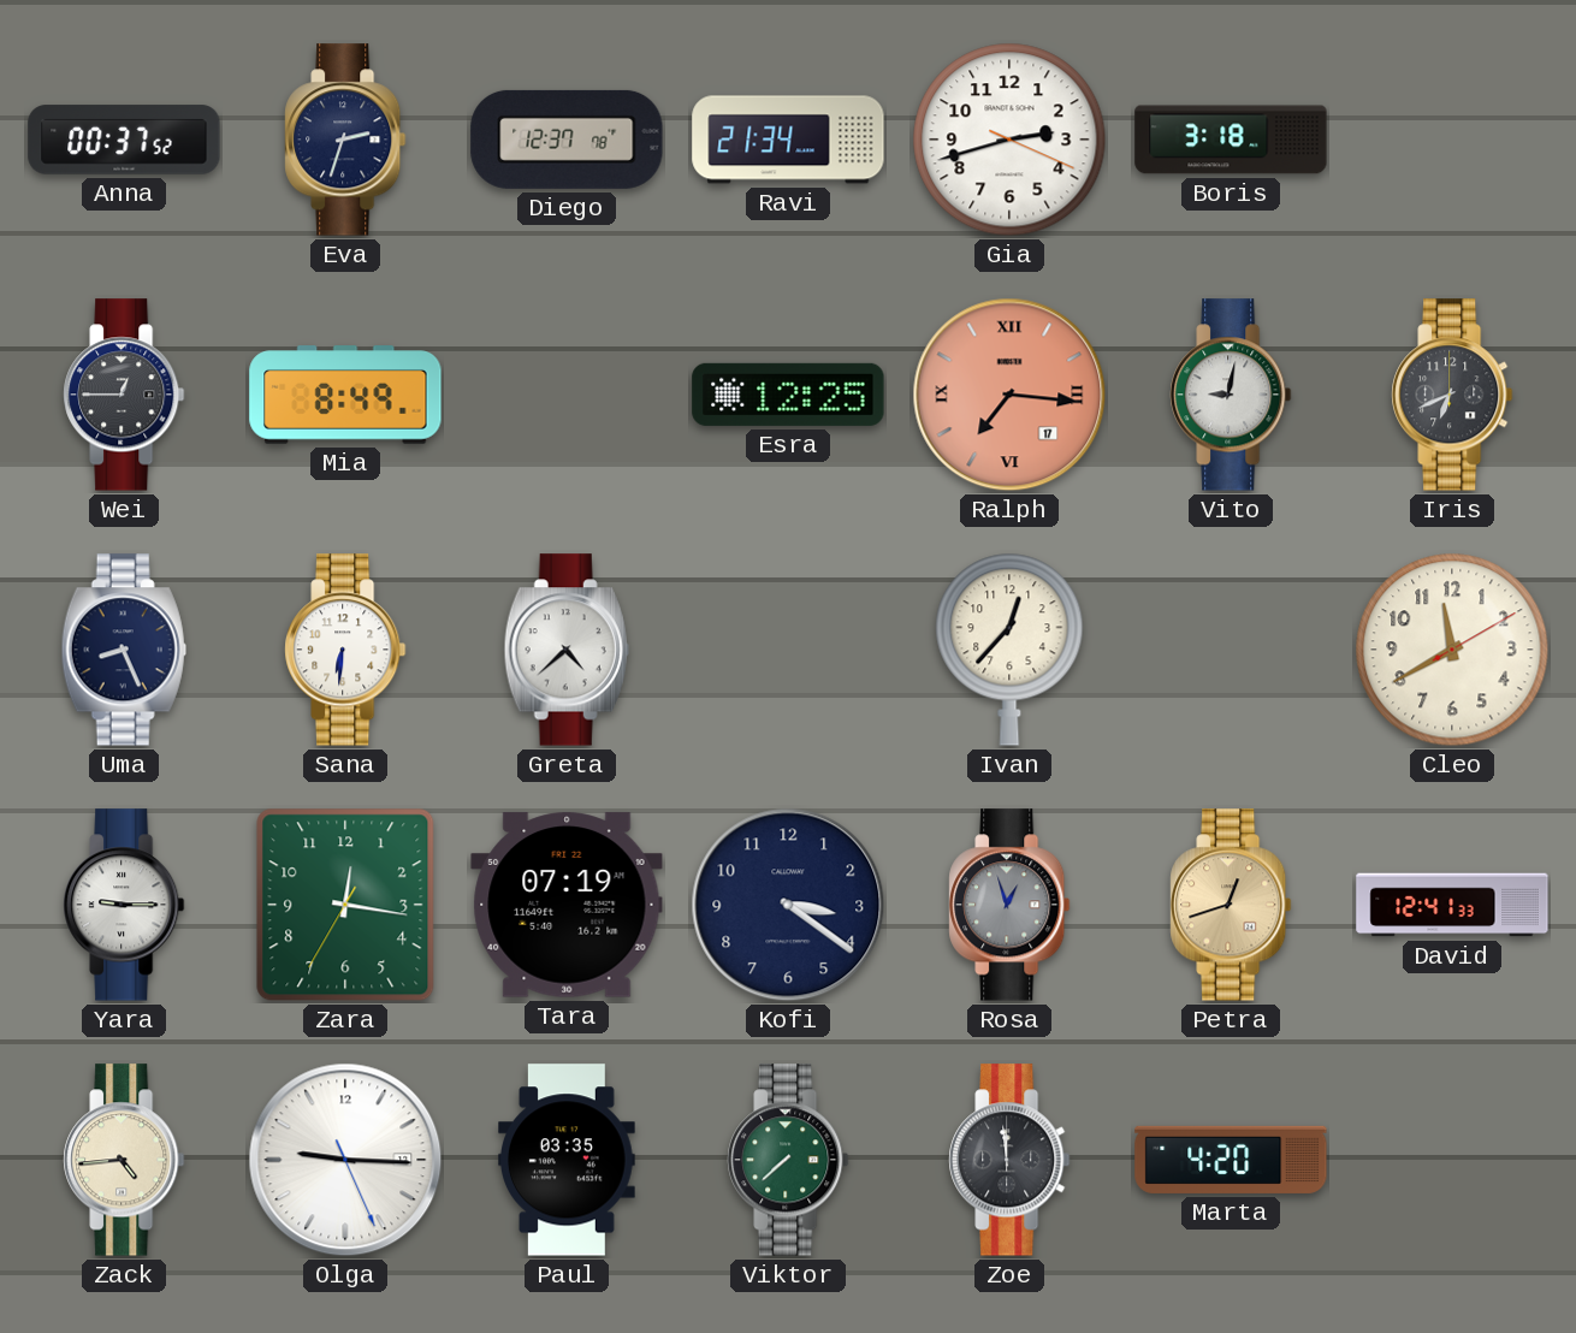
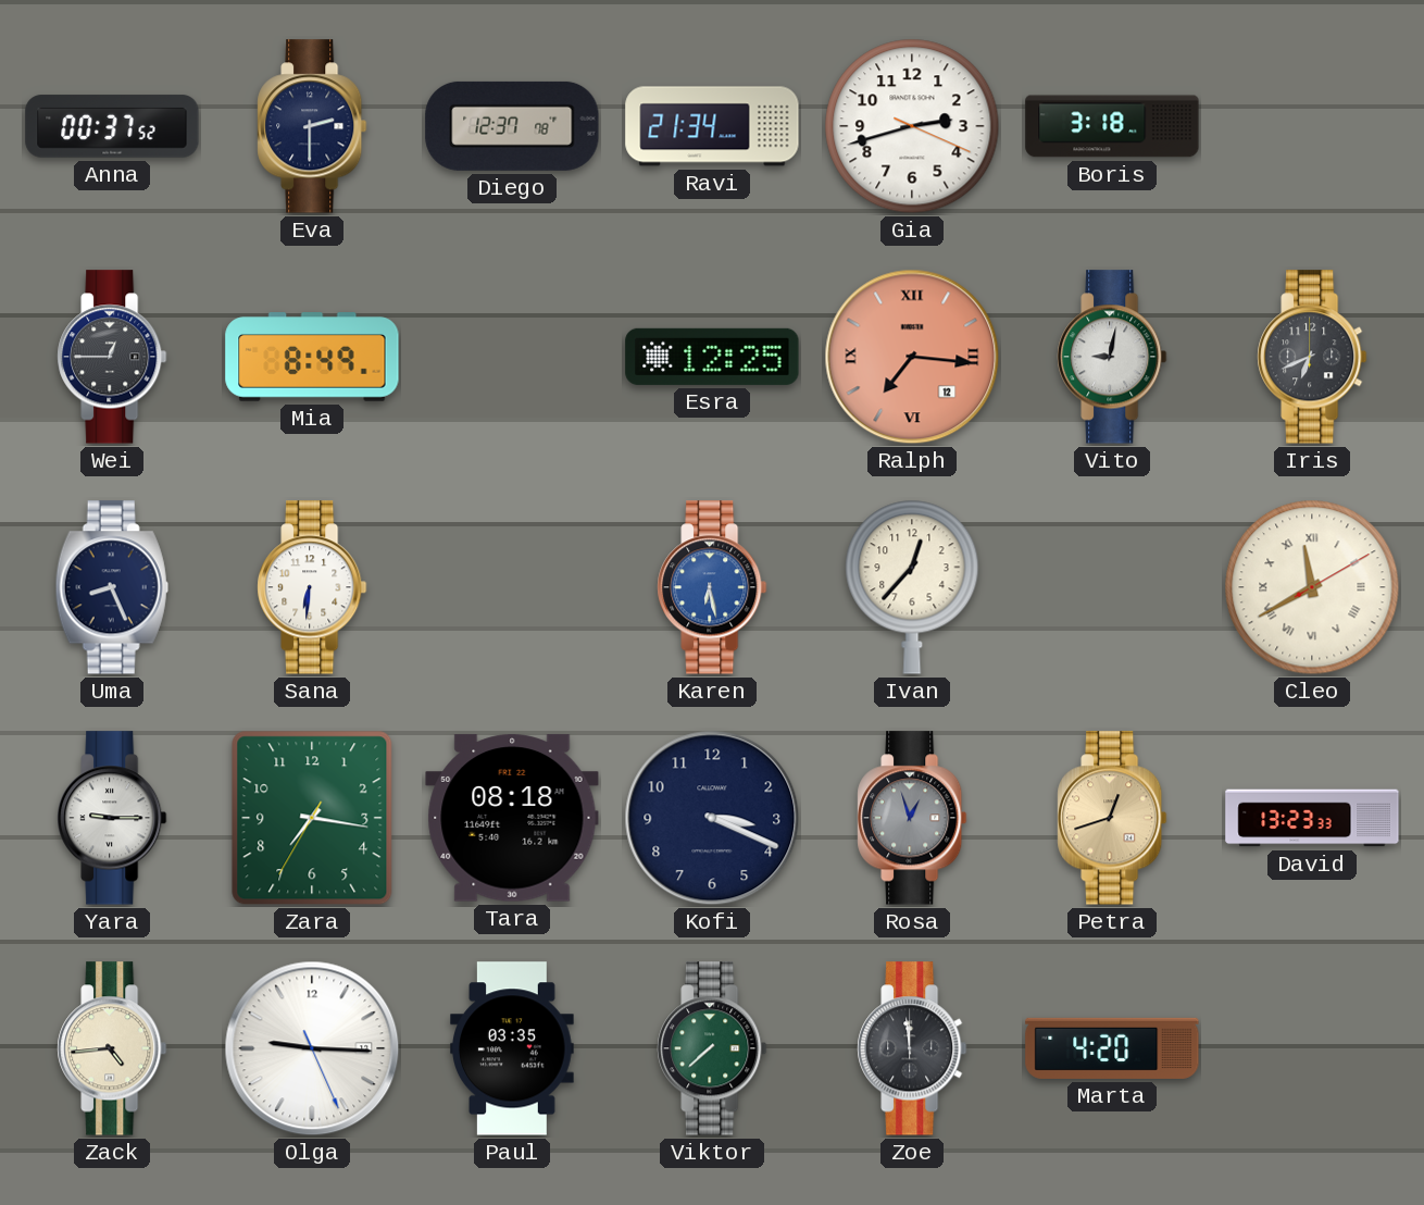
Eva: 2:33 -> 2:30 (312, 126)
Ralph date: 17 -> 12 (912, 357)
Greta: 4:38 -> none (567, 650)
Karen: none -> 6:28 (712, 587)
Cleo numerals: Arabic -> Roman (1312, 587)
Zara: 12:16 -> 7:16 (312, 818)
Tara: 07:19 -> 08:18 (512, 818)
Kofi: 3:21 -> 3:19 (712, 818)
David: 12:41 -> 13:23 (1312, 818)
